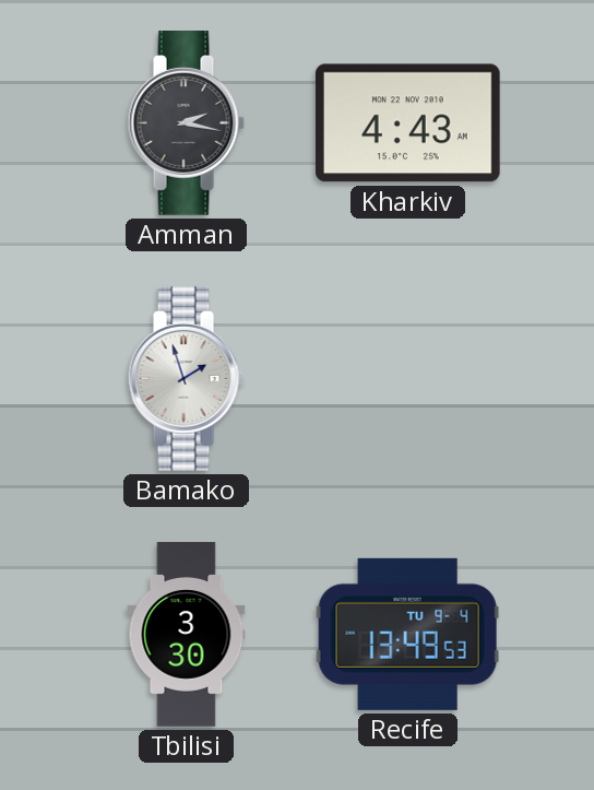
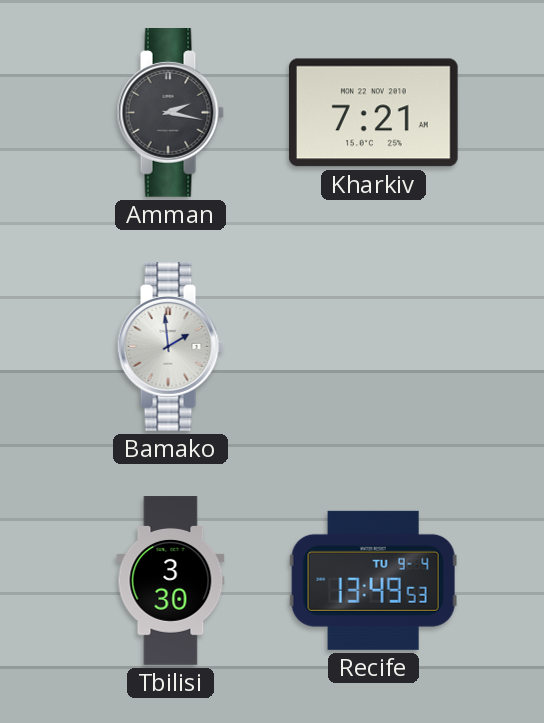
Kharkiv: 4:43 -> 7:21 (373, 113)
Bamako: 1:57 -> 1:59 (170, 347)
